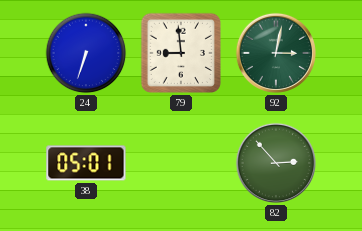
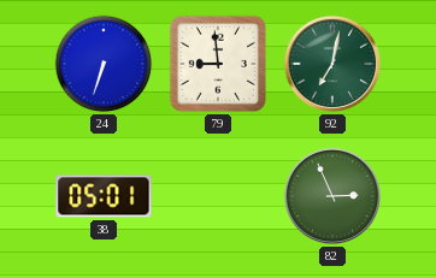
92: 3:02 -> 7:02 (332, 64)
82: 2:53 -> 2:56 (332, 196)
